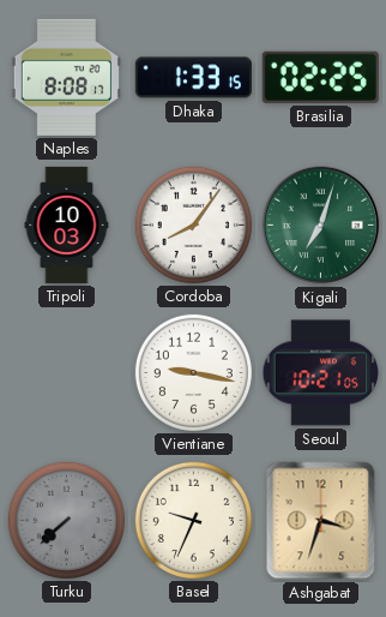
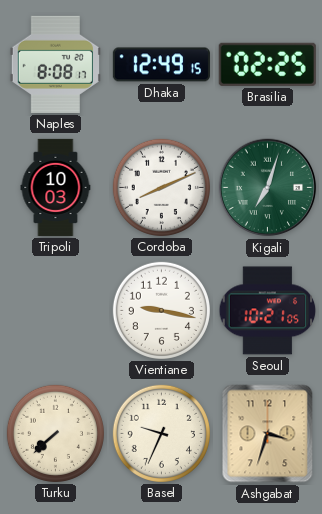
Dhaka: 1:33 -> 12:49 (161, 65)
Cordoba: 8:06 -> 8:11 (161, 187)
Turku dial: grey -> cream (55, 433)
